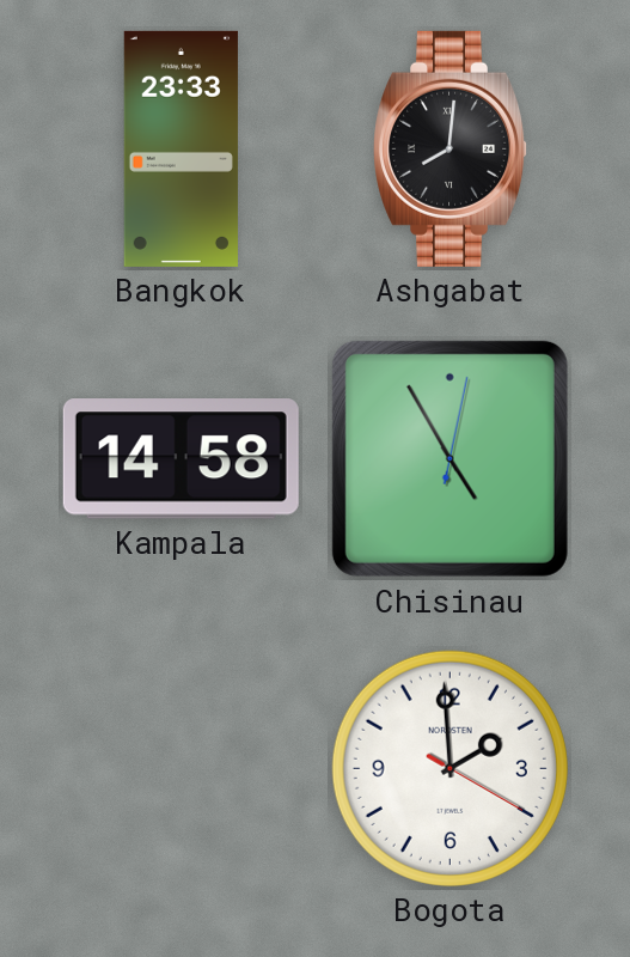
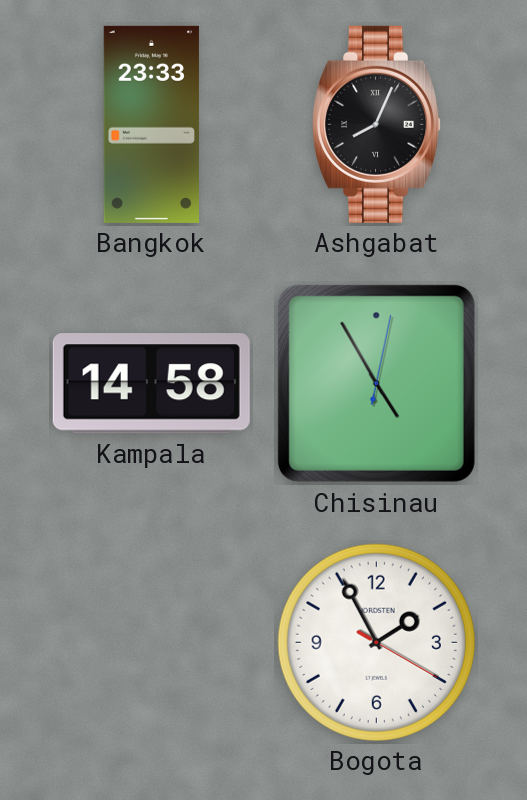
Ashgabat: 8:01 -> 8:04 (377, 124)
Bogota: 1:59 -> 1:55 (376, 642)
